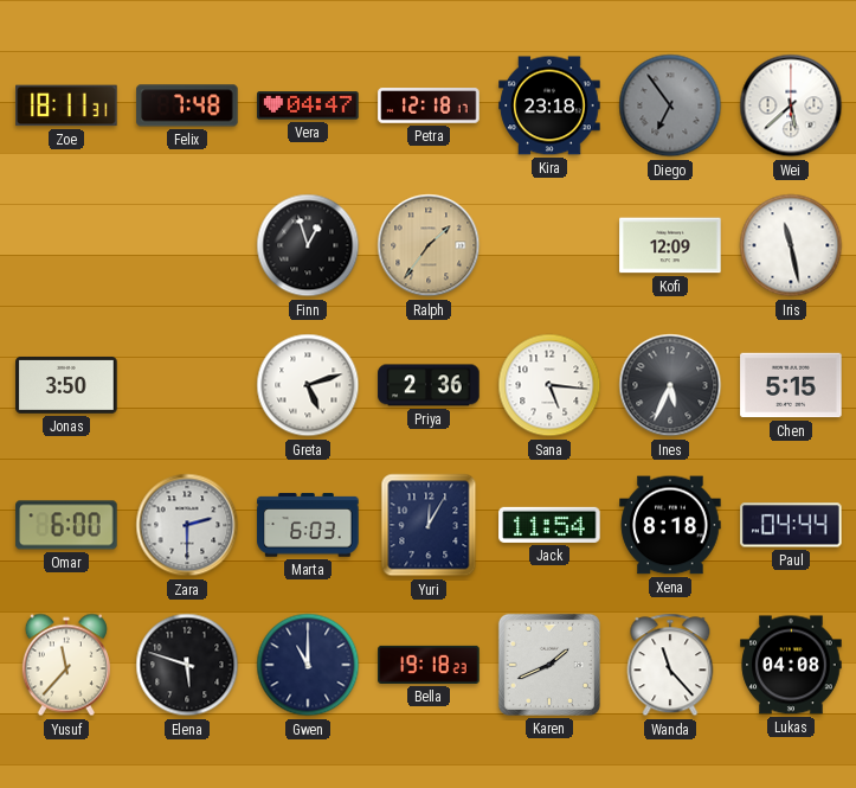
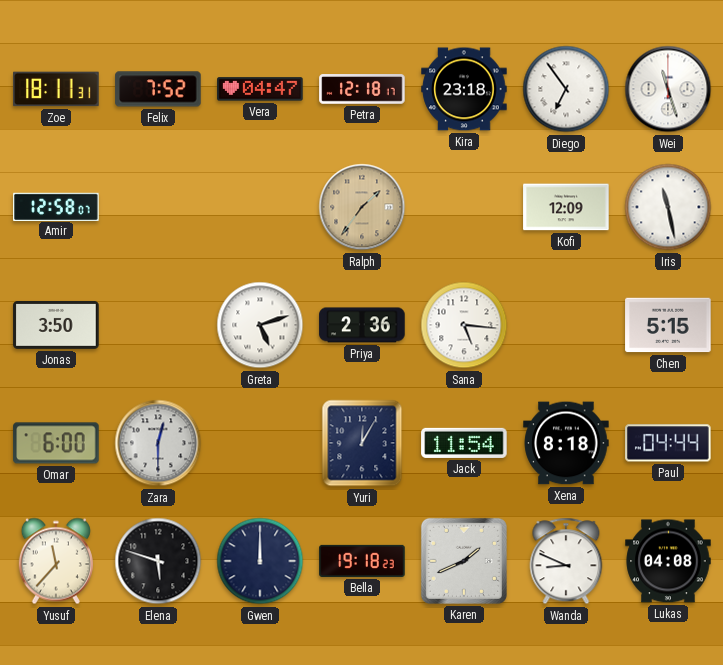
Felix: 7:48 -> 7:52 (158, 89)
Diego dial: grey -> white (566, 89)
Wei: 5:38 -> 11:27 (668, 89)
Amir: none -> 12:58 (56, 206)
Finn: 12:57 -> none (308, 245)
Ines: 5:34 -> none (670, 385)
Zara: 2:30 -> 12:30 (158, 443)
Marta: 6:03 -> none (308, 525)
Gwen: 11:00 -> 12:00 (260, 561)
Wanda: 11:23 -> 8:49 (566, 561)
